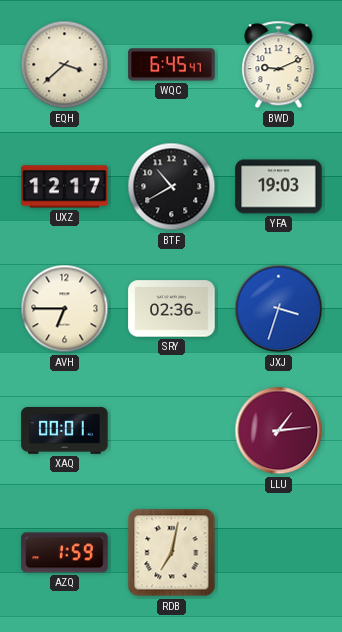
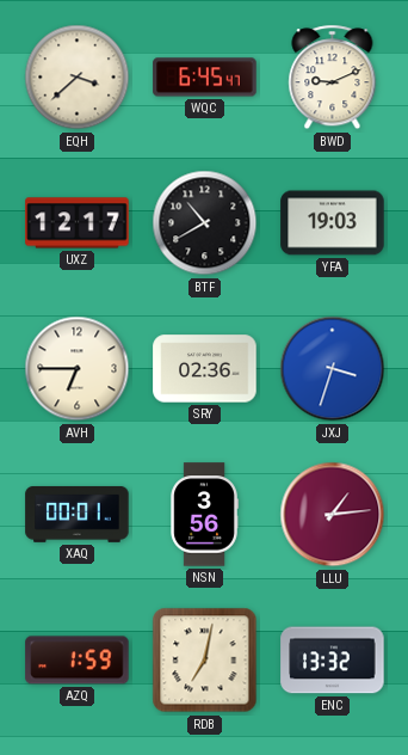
NSN: none -> 3:56 (204, 515)
ENC: none -> 13:32 (333, 661)
